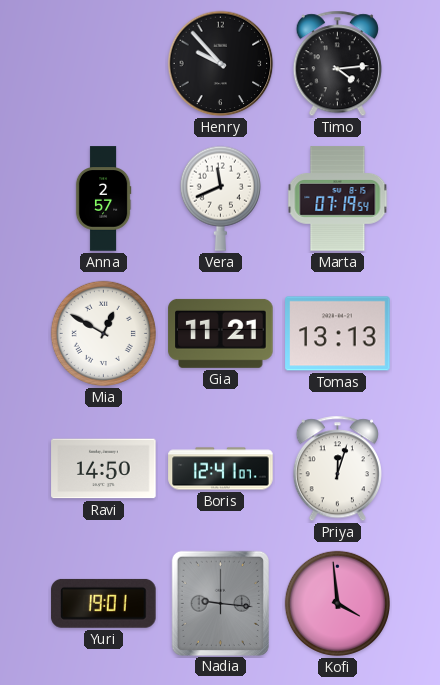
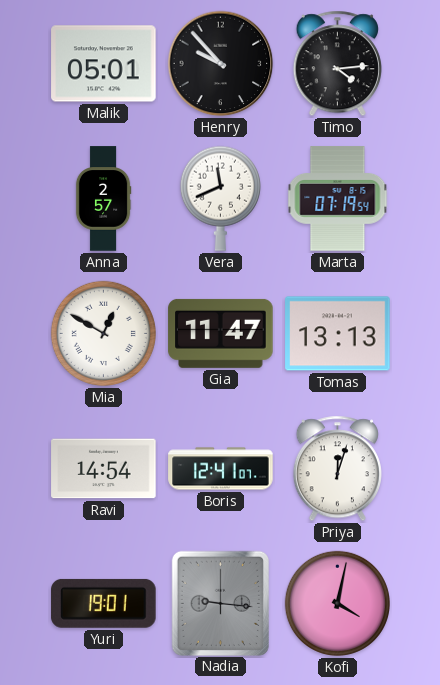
Malik: none -> 05:01 (104, 64)
Gia: 11:21 -> 11:47 (221, 333)
Ravi: 14:50 -> 14:54 (104, 469)
Kofi: 3:59 -> 4:02 (337, 603)
